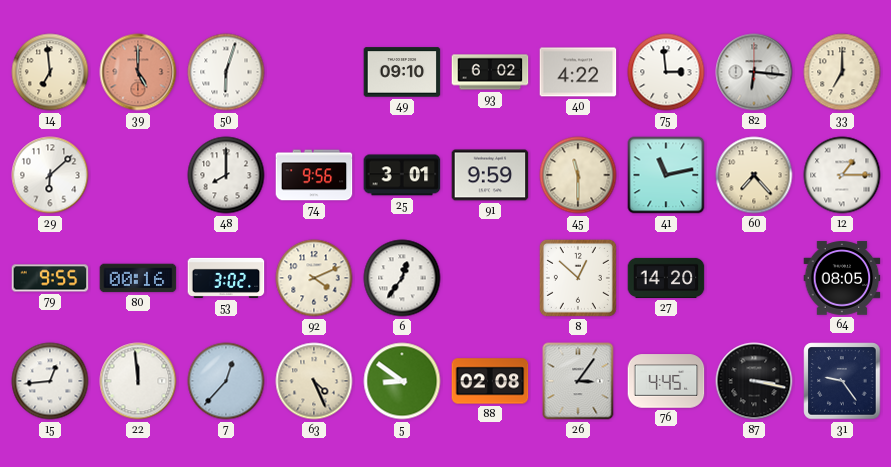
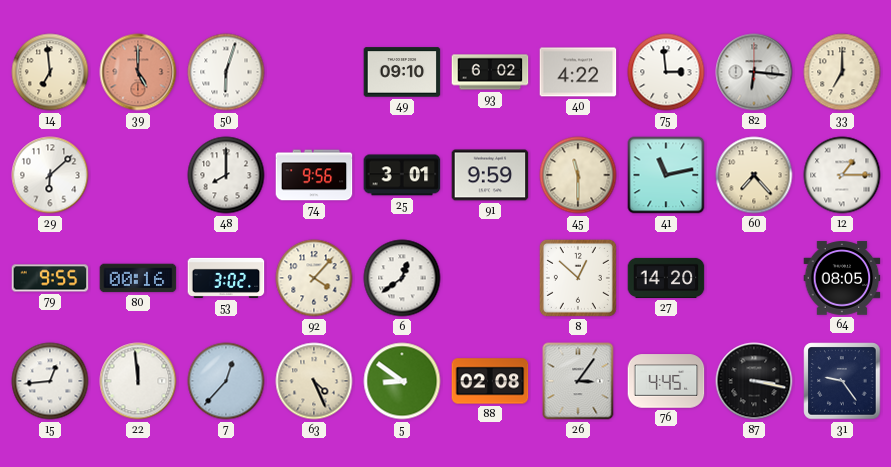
92: 4:11 -> 4:07 (314, 278)
6: 12:36 -> 12:39 (402, 278)
